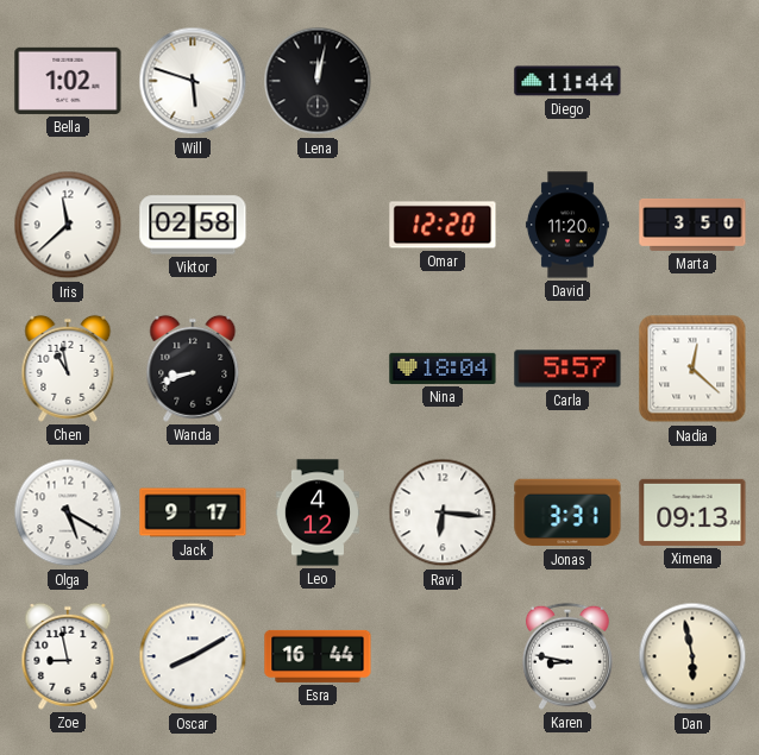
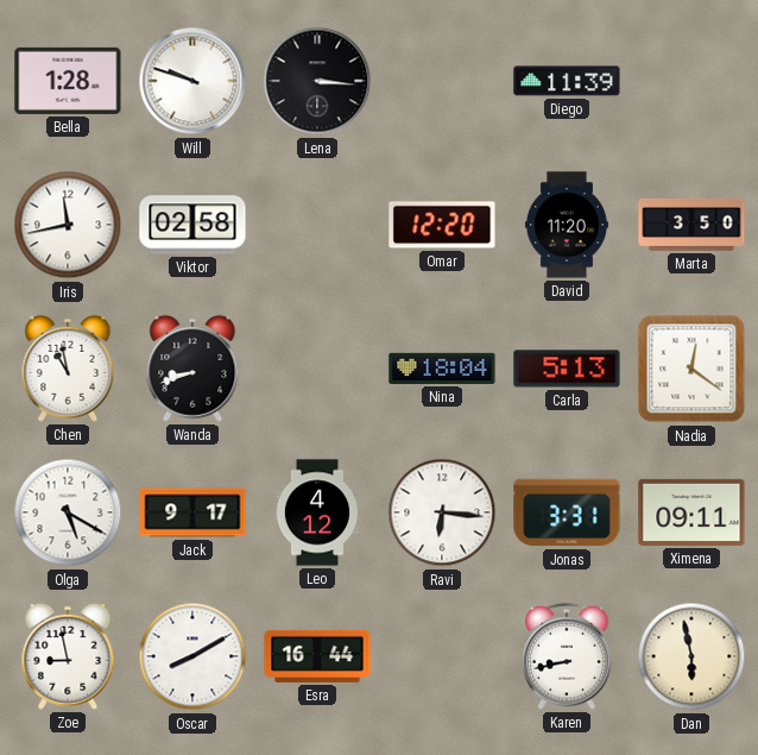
Bella: 1:02 -> 1:28 (68, 81)
Will: 5:48 -> 9:48 (192, 81)
Lena: 12:02 -> 3:16 (317, 81)
Diego: 11:44 -> 11:39 (567, 81)
Iris: 11:38 -> 11:43 (68, 225)
Carla: 5:57 -> 5:13 (567, 369)
Nadia: 12:22 -> 12:21 (691, 369)
Ximena: 09:13 -> 09:11 (691, 512)
Karen: 8:47 -> 8:43 (568, 656)
